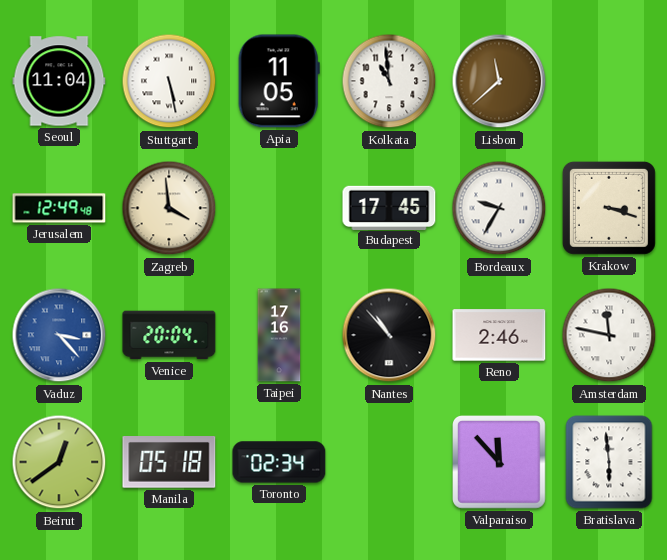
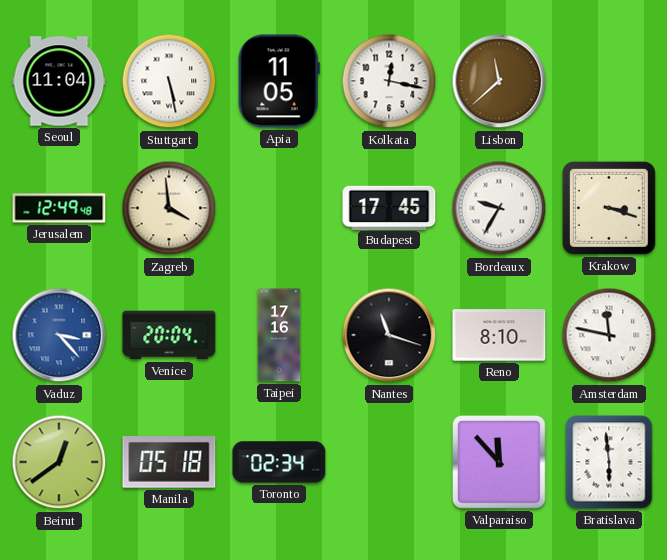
Kolkata: 10:59 -> 12:17 (389, 81)
Nantes: 10:53 -> 11:18 (389, 335)
Reno: 2:46 -> 8:10 (499, 335)
